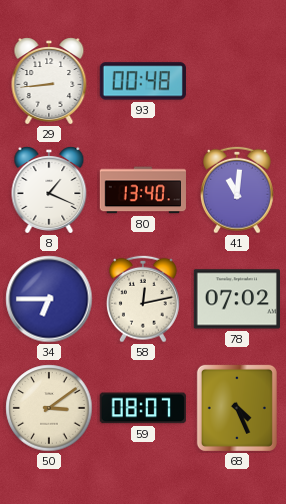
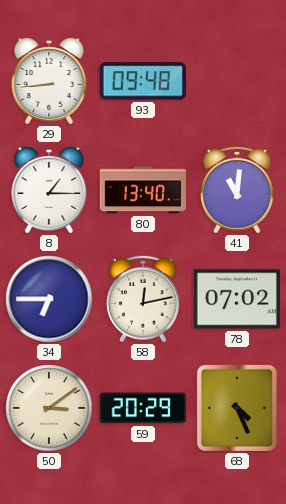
93: 00:48 -> 09:48 (143, 81)
8: 1:19 -> 1:15 (49, 190)
59: 08:07 -> 20:29 (143, 408)
